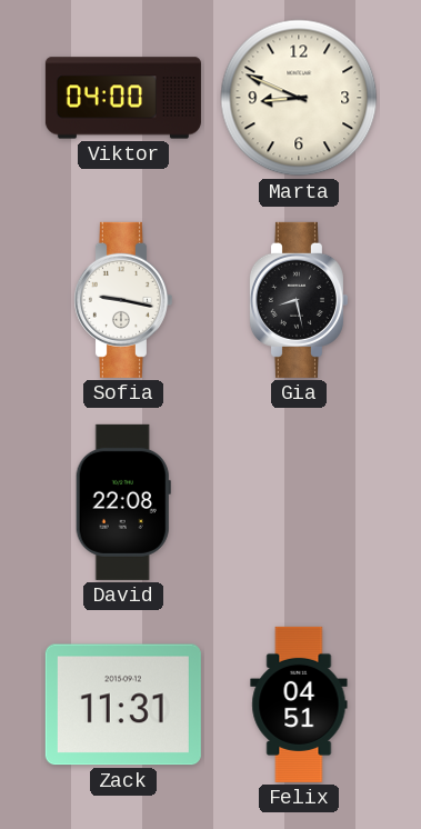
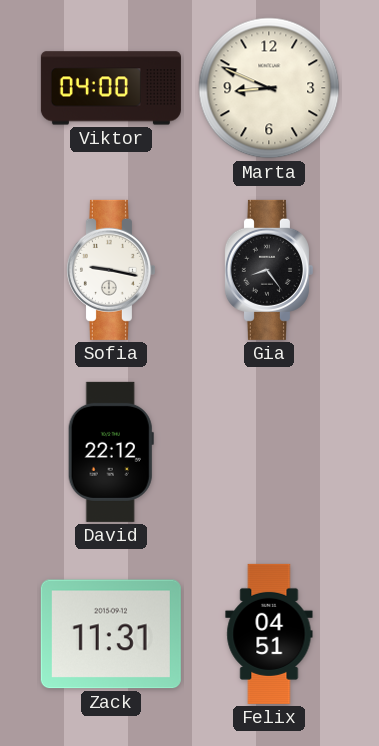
Gia: 8:28 -> 8:24 (268, 270)
David: 22:08 -> 22:12 (111, 452)
